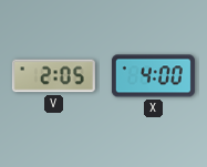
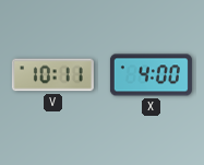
V: 2:05 -> 10:11 (52, 75)
